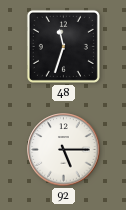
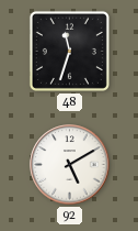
92: 5:15 -> 5:10 (70, 165)
